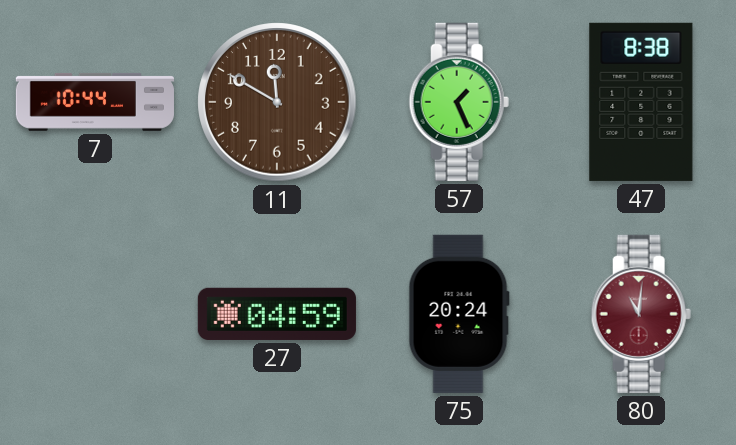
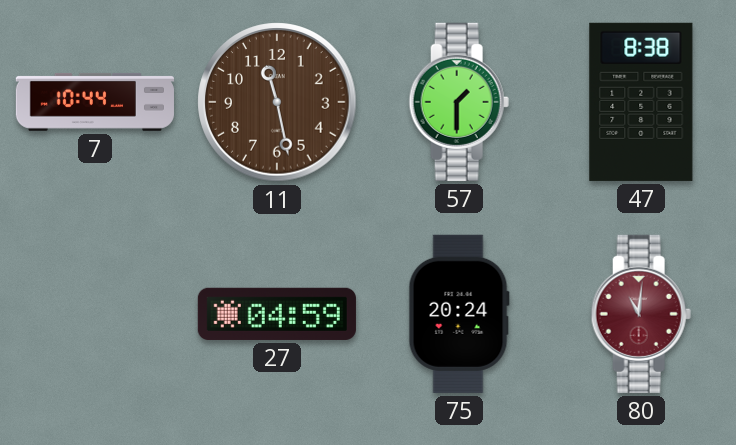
11: 11:50 -> 11:28 (277, 102)
57: 1:26 -> 1:30 (459, 102)
